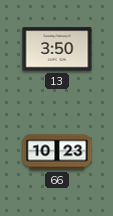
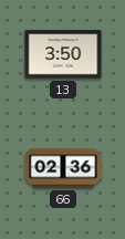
66: 10:23 -> 02:36 (63, 168)
